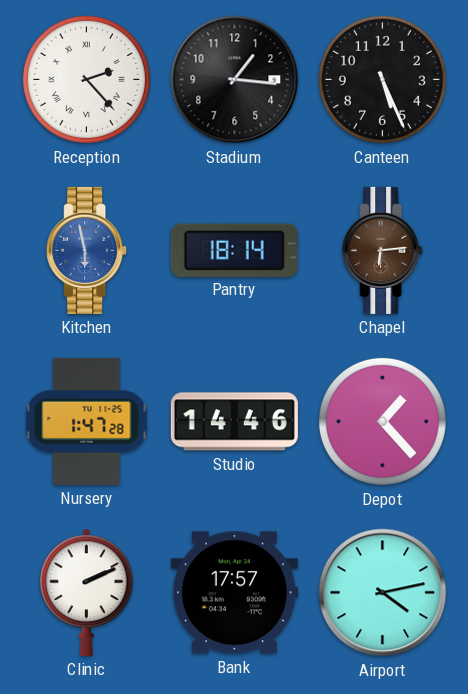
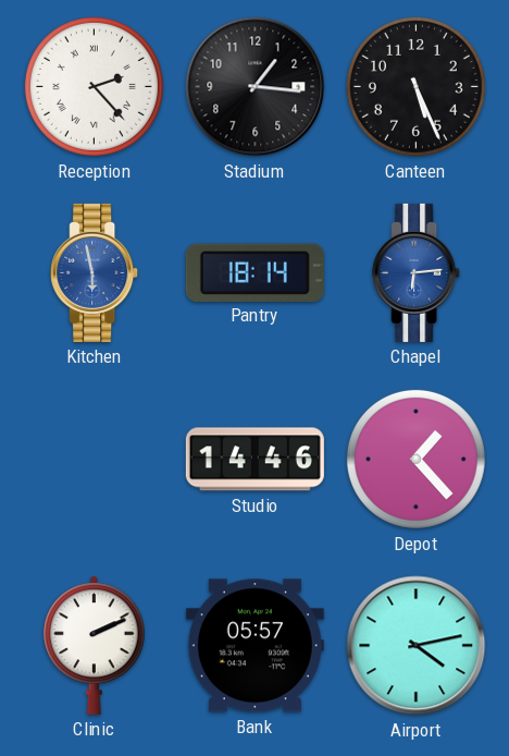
Chapel dial: brown -> blue (417, 272)
Nursery: 1:47 -> none (87, 421)
Bank: 17:57 -> 05:57 (254, 646)
